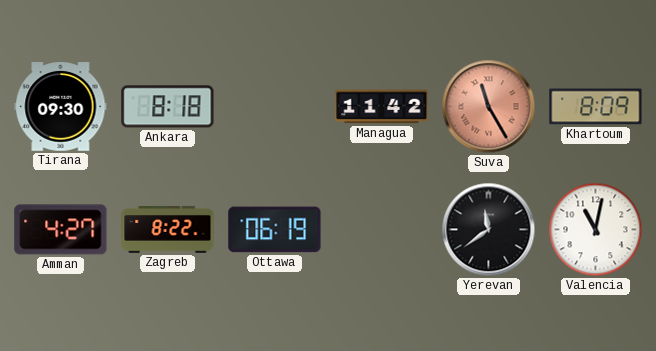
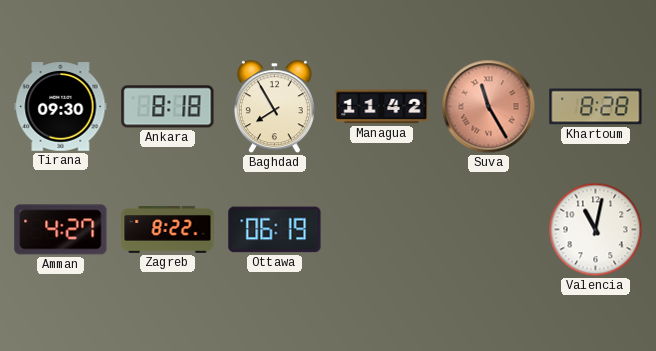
Baghdad: none -> 7:55 (274, 107)
Khartoum: 8:09 -> 8:28 (596, 107)
Yerevan: 11:39 -> none (489, 230)
